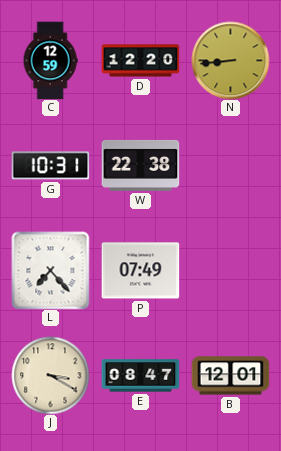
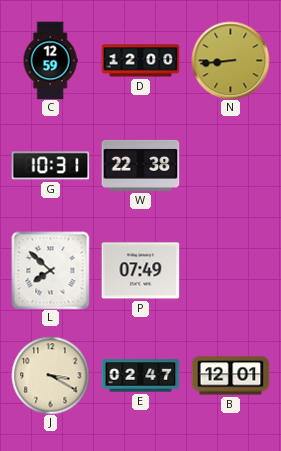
D: 12:20 -> 12:00 (140, 61)
L: 7:23 -> 7:52 (50, 270)
E: 08:47 -> 02:47 (140, 376)
